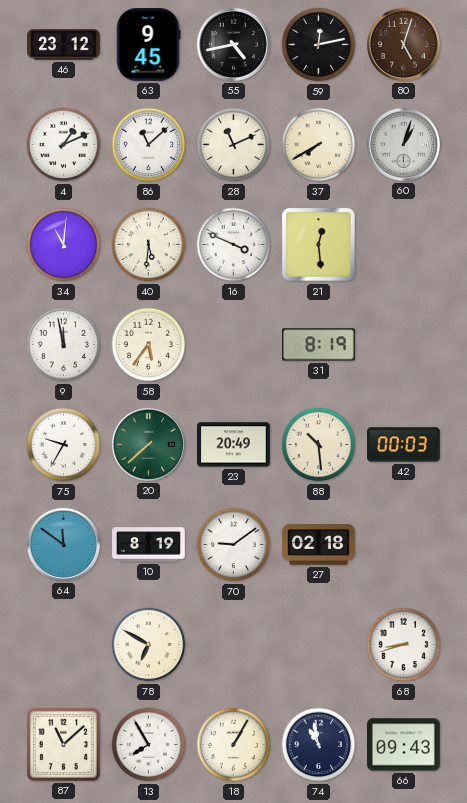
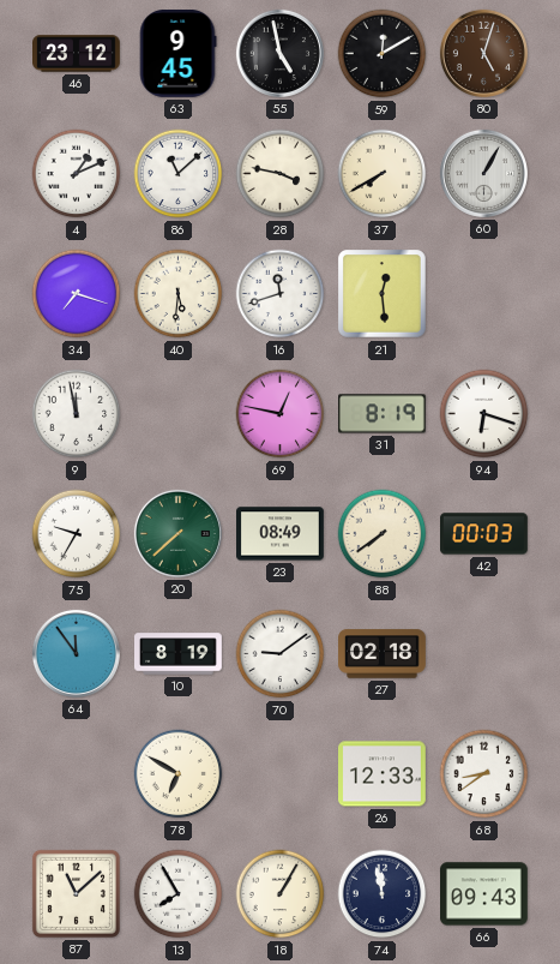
55: 4:43 -> 4:58 (279, 53)
59: 12:13 -> 12:10 (383, 54)
28: 11:11 -> 3:47 (281, 174)
60: 1:03 -> 1:05 (483, 173)
34: 11:01 -> 7:18 (77, 294)
16: 3:49 -> 11:42 (281, 294)
58: 5:36 -> none (149, 345)
69: none -> 12:47 (281, 414)
94: none -> 6:18 (484, 414)
23: 20:49 -> 08:49 (281, 534)
88: 10:29 -> 7:39 (383, 534)
64: 11:51 -> 11:54 (76, 653)
26: none -> 12:33 (383, 774)
68: 8:42 -> 8:39 (484, 774)
74: 10:58 -> 11:58 (383, 894)
